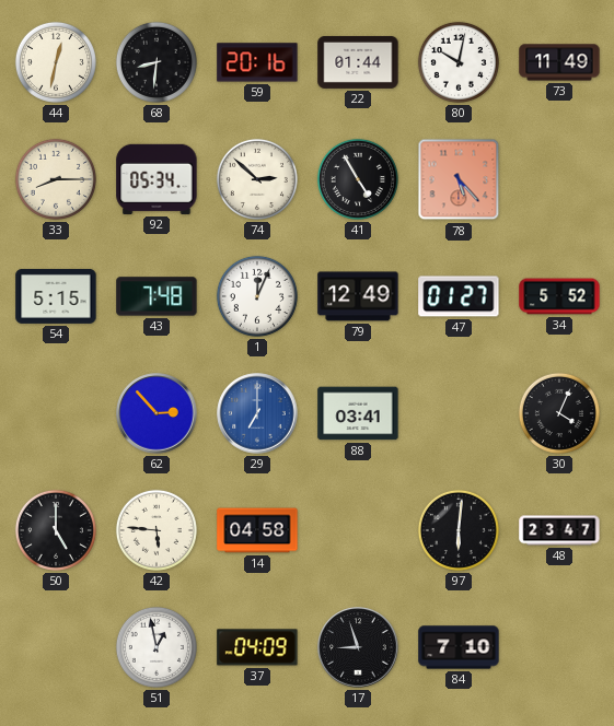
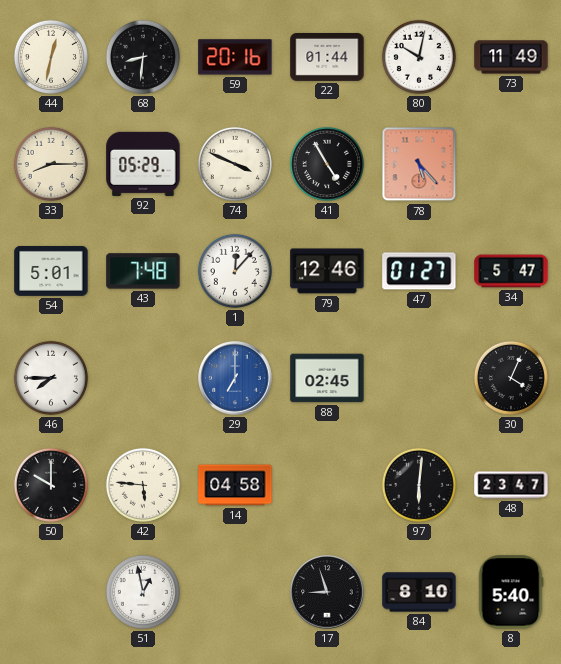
92: 05:34 -> 05:29 (143, 164)
74: 2:52 -> 3:49 (235, 164)
54: 5:15 -> 5:01 (51, 271)
1: 12:04 -> 12:07 (235, 271)
79: 12:49 -> 12:46 (327, 271)
34: 5:52 -> 5:47 (511, 271)
46: none -> 7:45 (51, 378)
62: 2:53 -> none (157, 413)
88: 03:41 -> 02:45 (327, 378)
50: 5:00 -> 10:00 (51, 485)
37: 04:09 -> none (257, 647)
84: 7:10 -> 8:10 (419, 592)
8: none -> 5:40 (511, 592)
